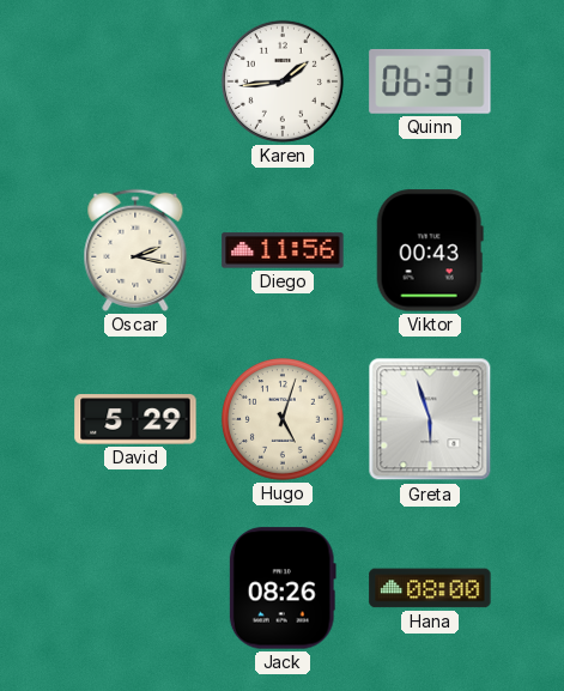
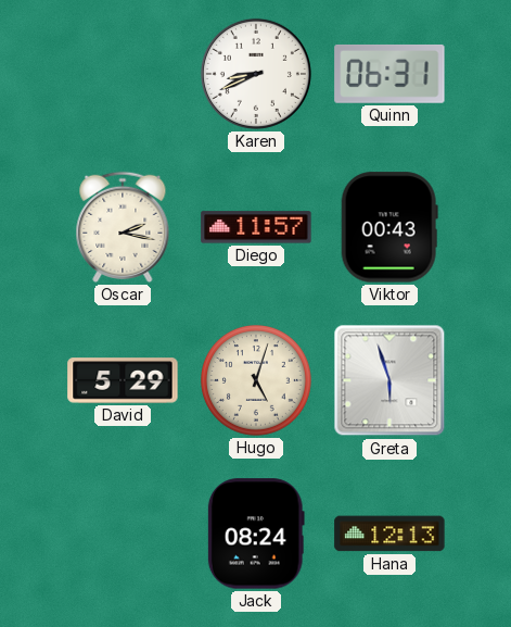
Karen: 1:44 -> 8:41 (256, 74)
Diego: 11:56 -> 11:57 (256, 227)
Jack: 08:26 -> 08:24 (256, 534)
Hana: 08:00 -> 12:13 (389, 534)
